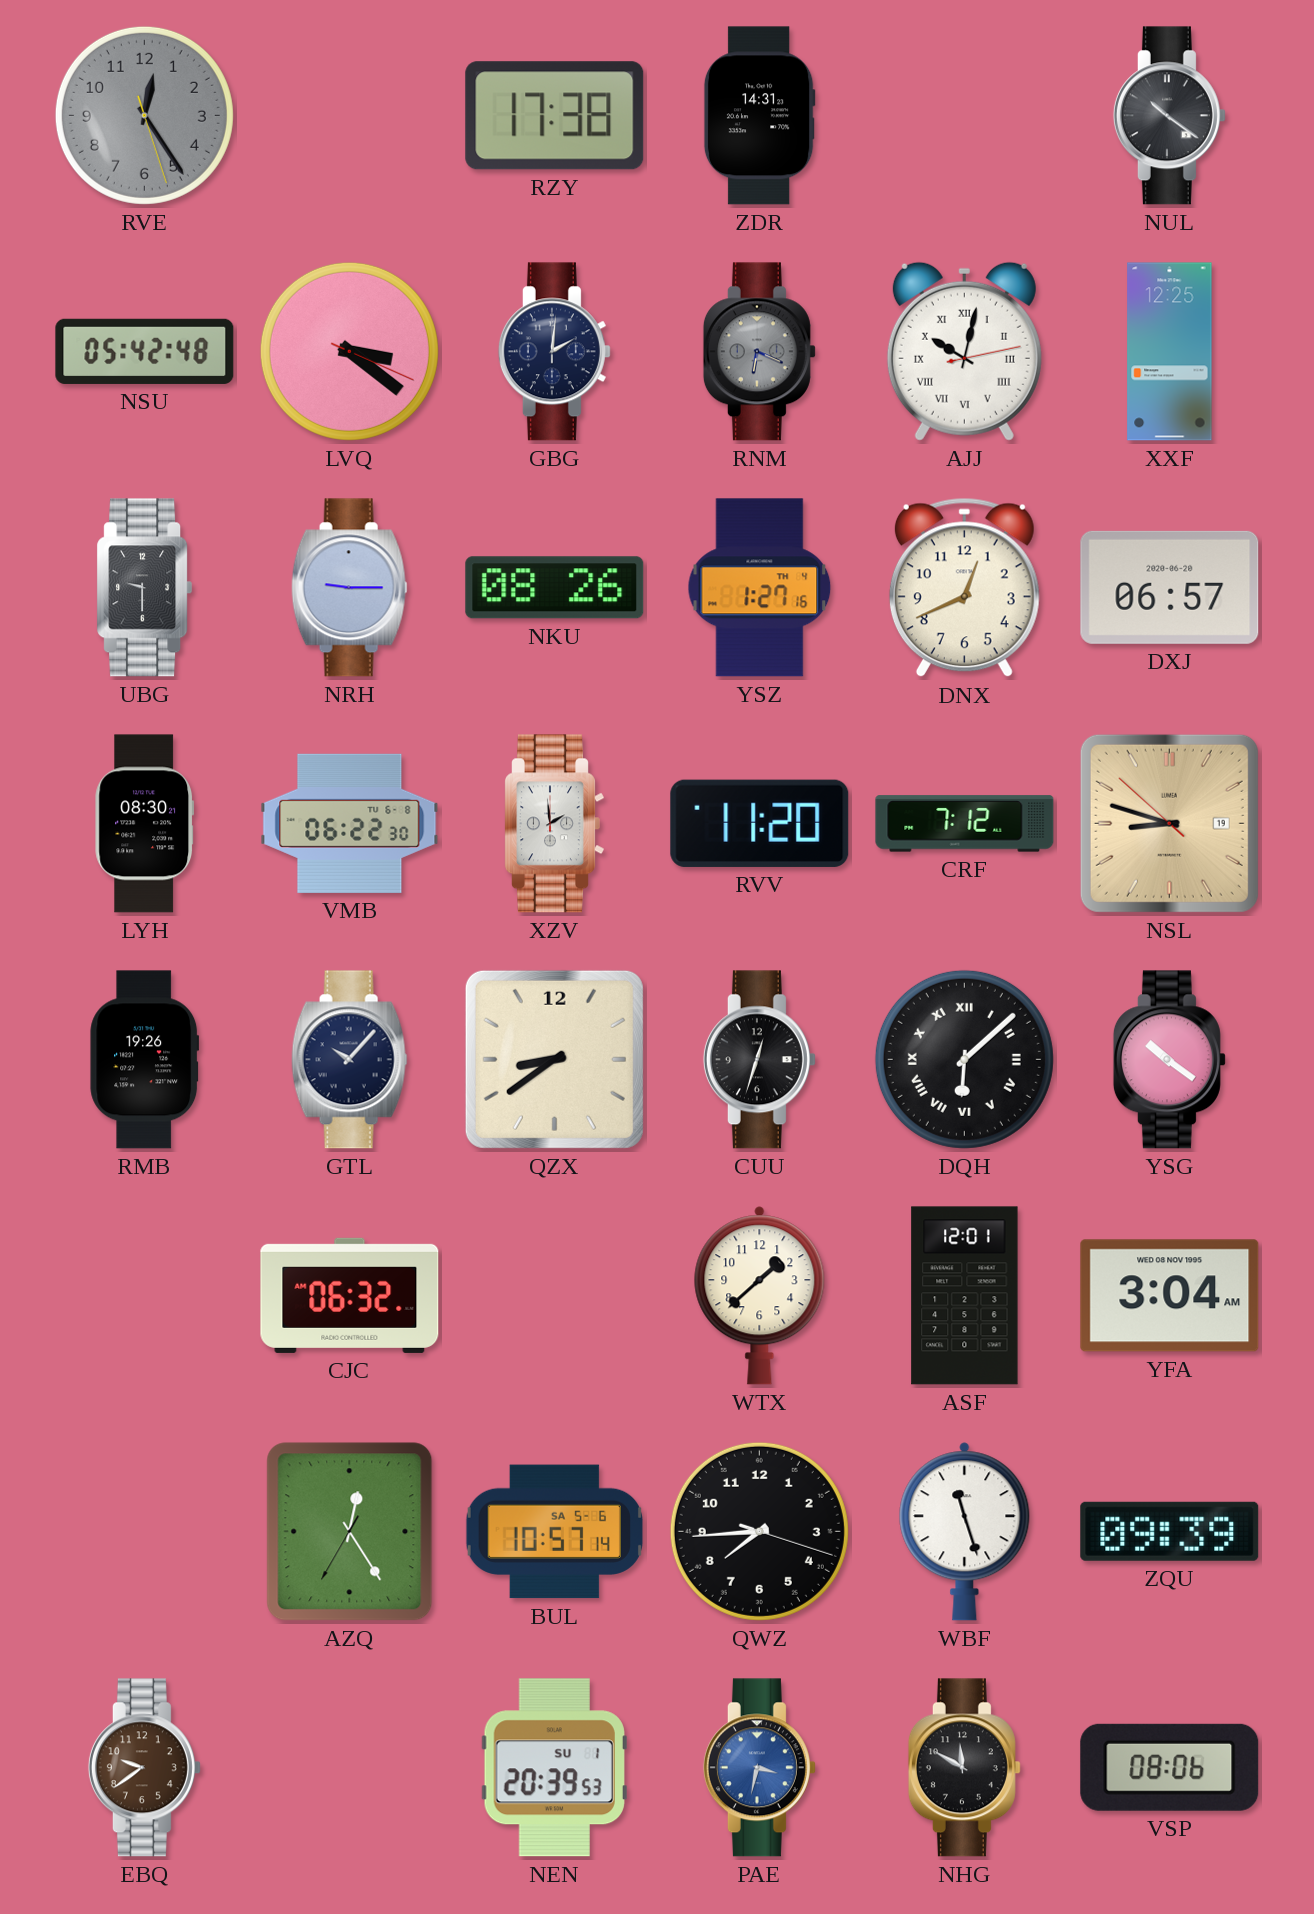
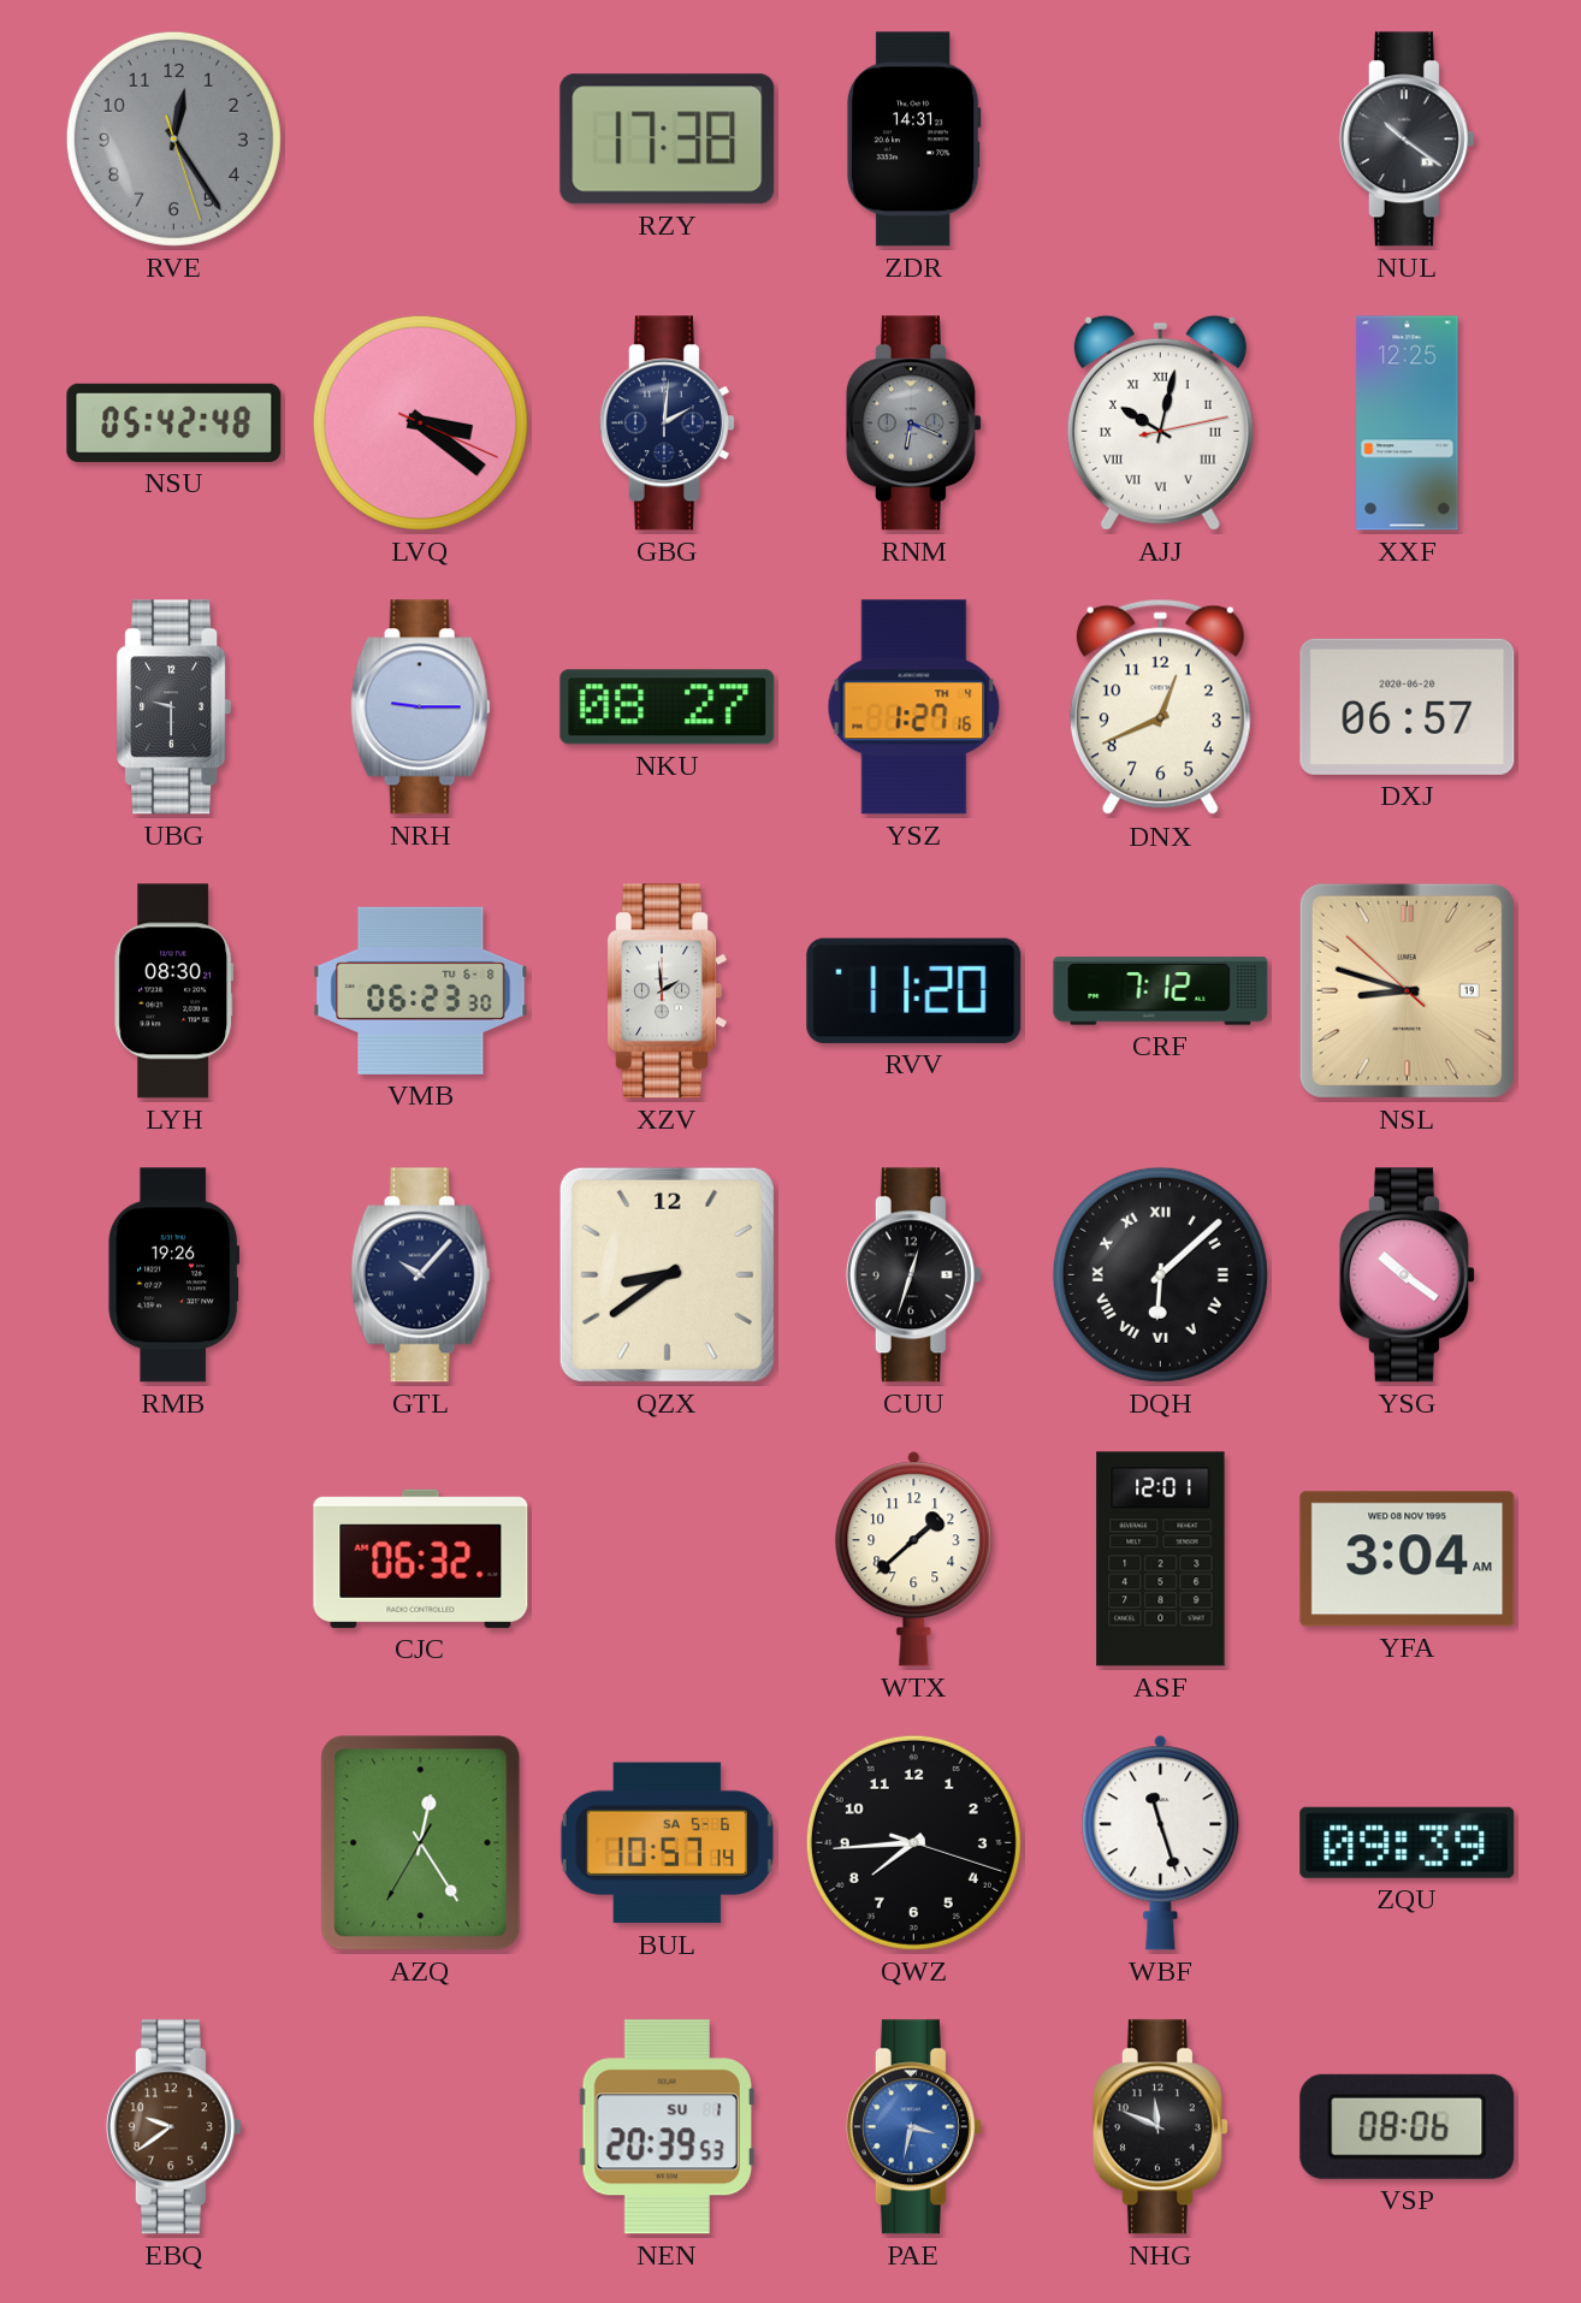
NKU: 08:26 -> 08:27 (668, 708)
VMB: 06:22 -> 06:23 (421, 990)
NHG: 11:50 -> 11:49 (1160, 2127)
